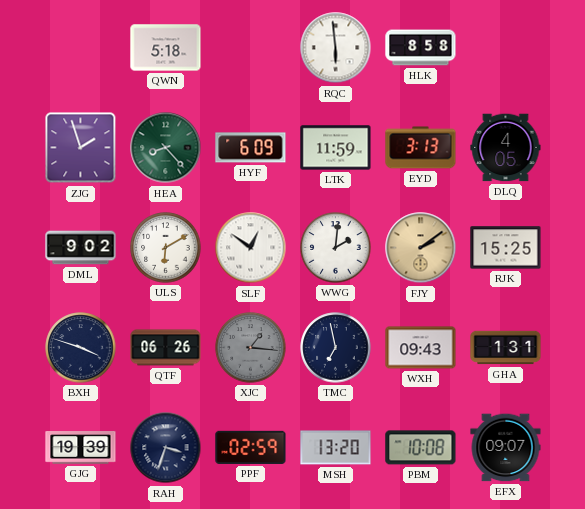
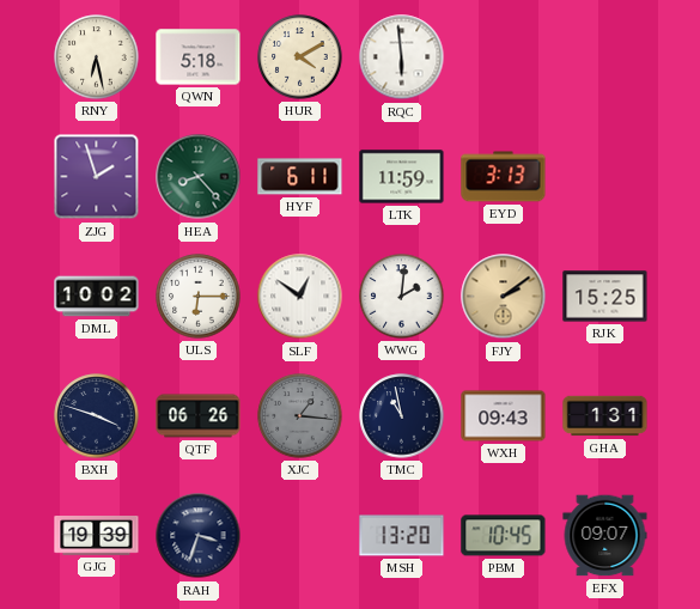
RNY: none -> 6:28 (97, 57)
HUR: none -> 4:10 (300, 57)
HLK: 8:58 -> none (421, 48)
HYF: 6:09 -> 6:11 (300, 177)
DLQ: 4:05 -> none (506, 148)
DML: 9:02 -> 10:02 (97, 297)
ULS: 6:10 -> 6:15 (199, 297)
TMC: 6:58 -> 10:58 (402, 416)
PPF: 02:59 -> none (251, 447)
PBM: 10:08 -> 10:45 (504, 536)
